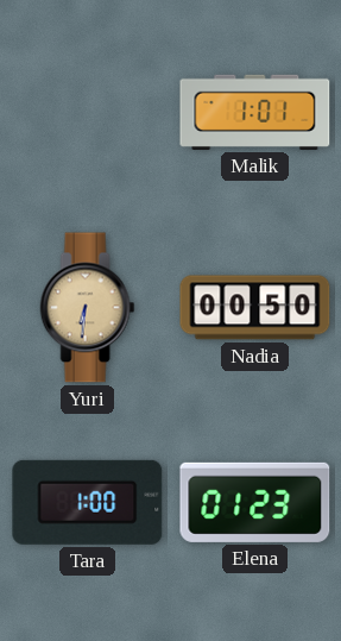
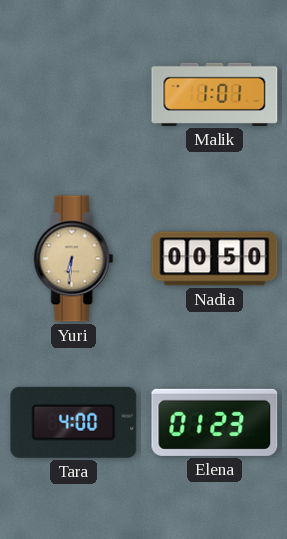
Tara: 1:00 -> 4:00 (74, 422)
